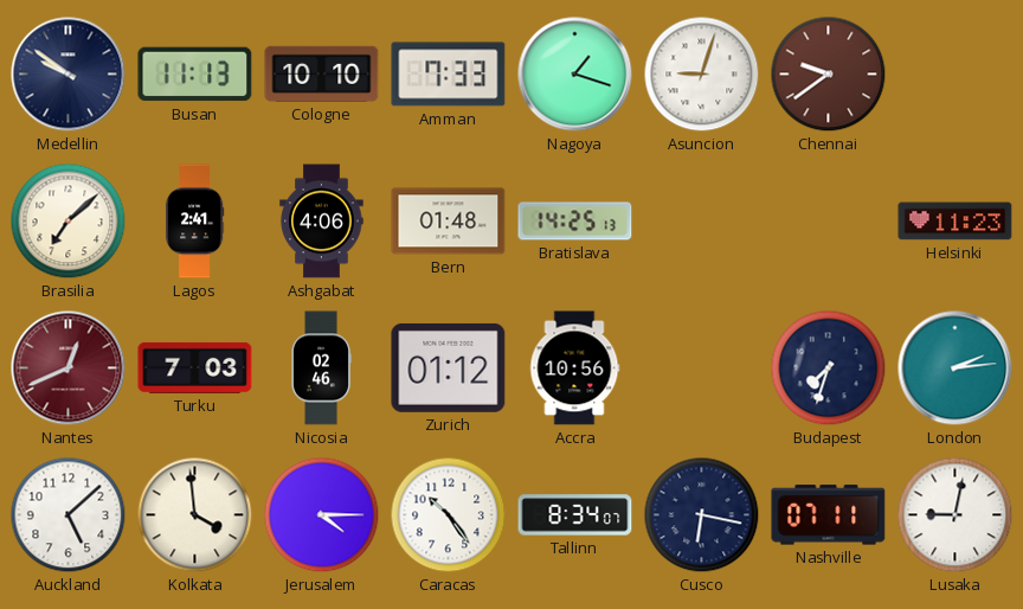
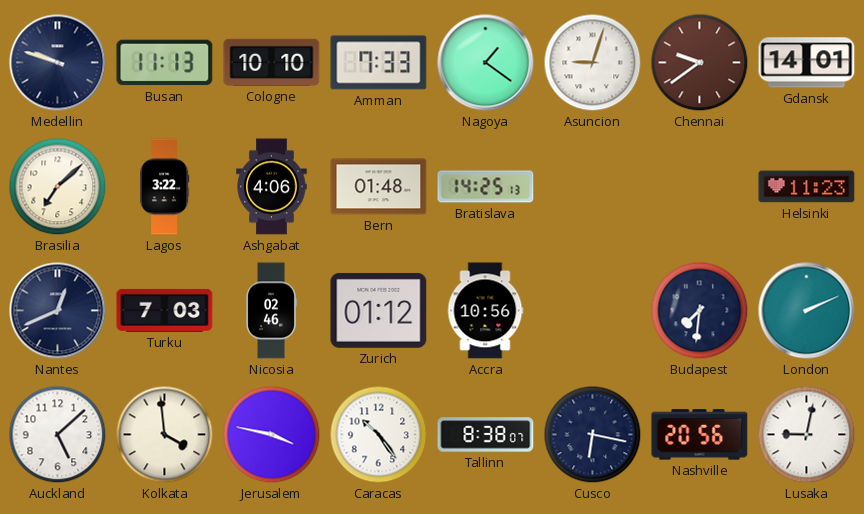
Medellin: 9:51 -> 9:48 (58, 63)
Nagoya: 1:18 -> 1:21 (486, 63)
Gdansk: none -> 14:01 (807, 63)
Lagos: 2:41 -> 3:22 (165, 187)
Nantes dial: burgundy -> navy (58, 311)
Budapest: 7:33 -> 7:31 (700, 311)
London: 2:14 -> 2:11 (807, 311)
Jerusalem: 4:15 -> 3:47 (272, 435)
Tallinn: 8:34 -> 8:38 (486, 435)
Nashville: 07:11 -> 20:56 (700, 435)
